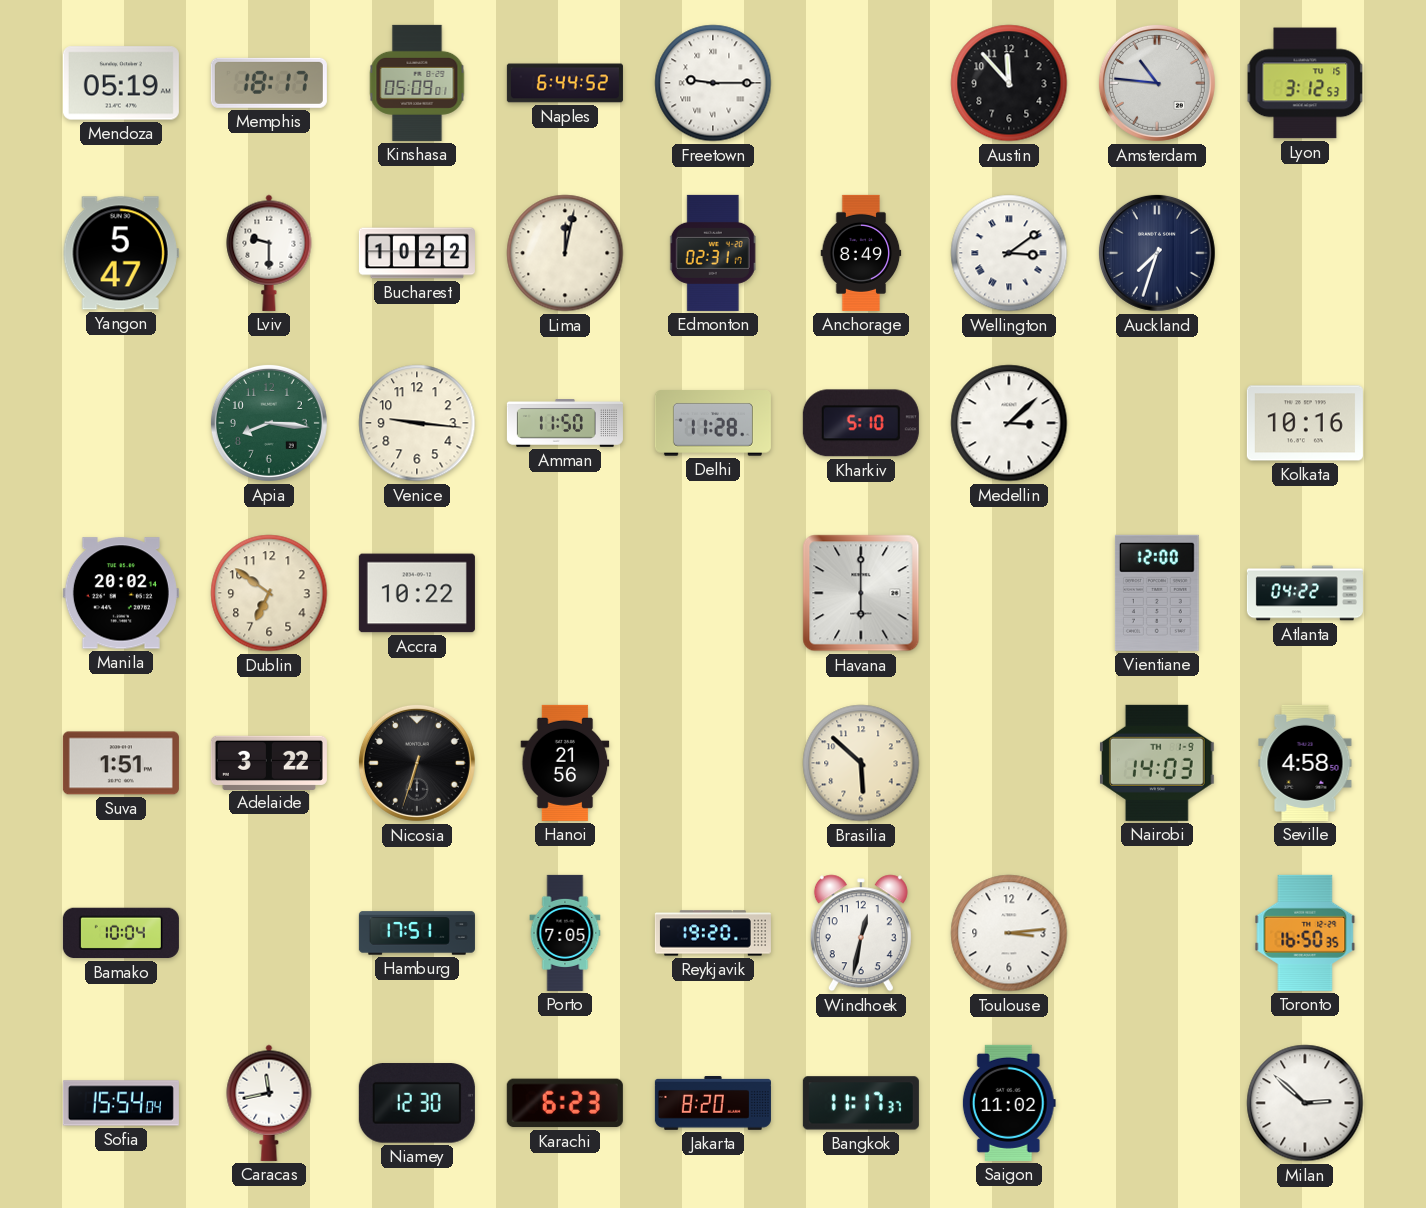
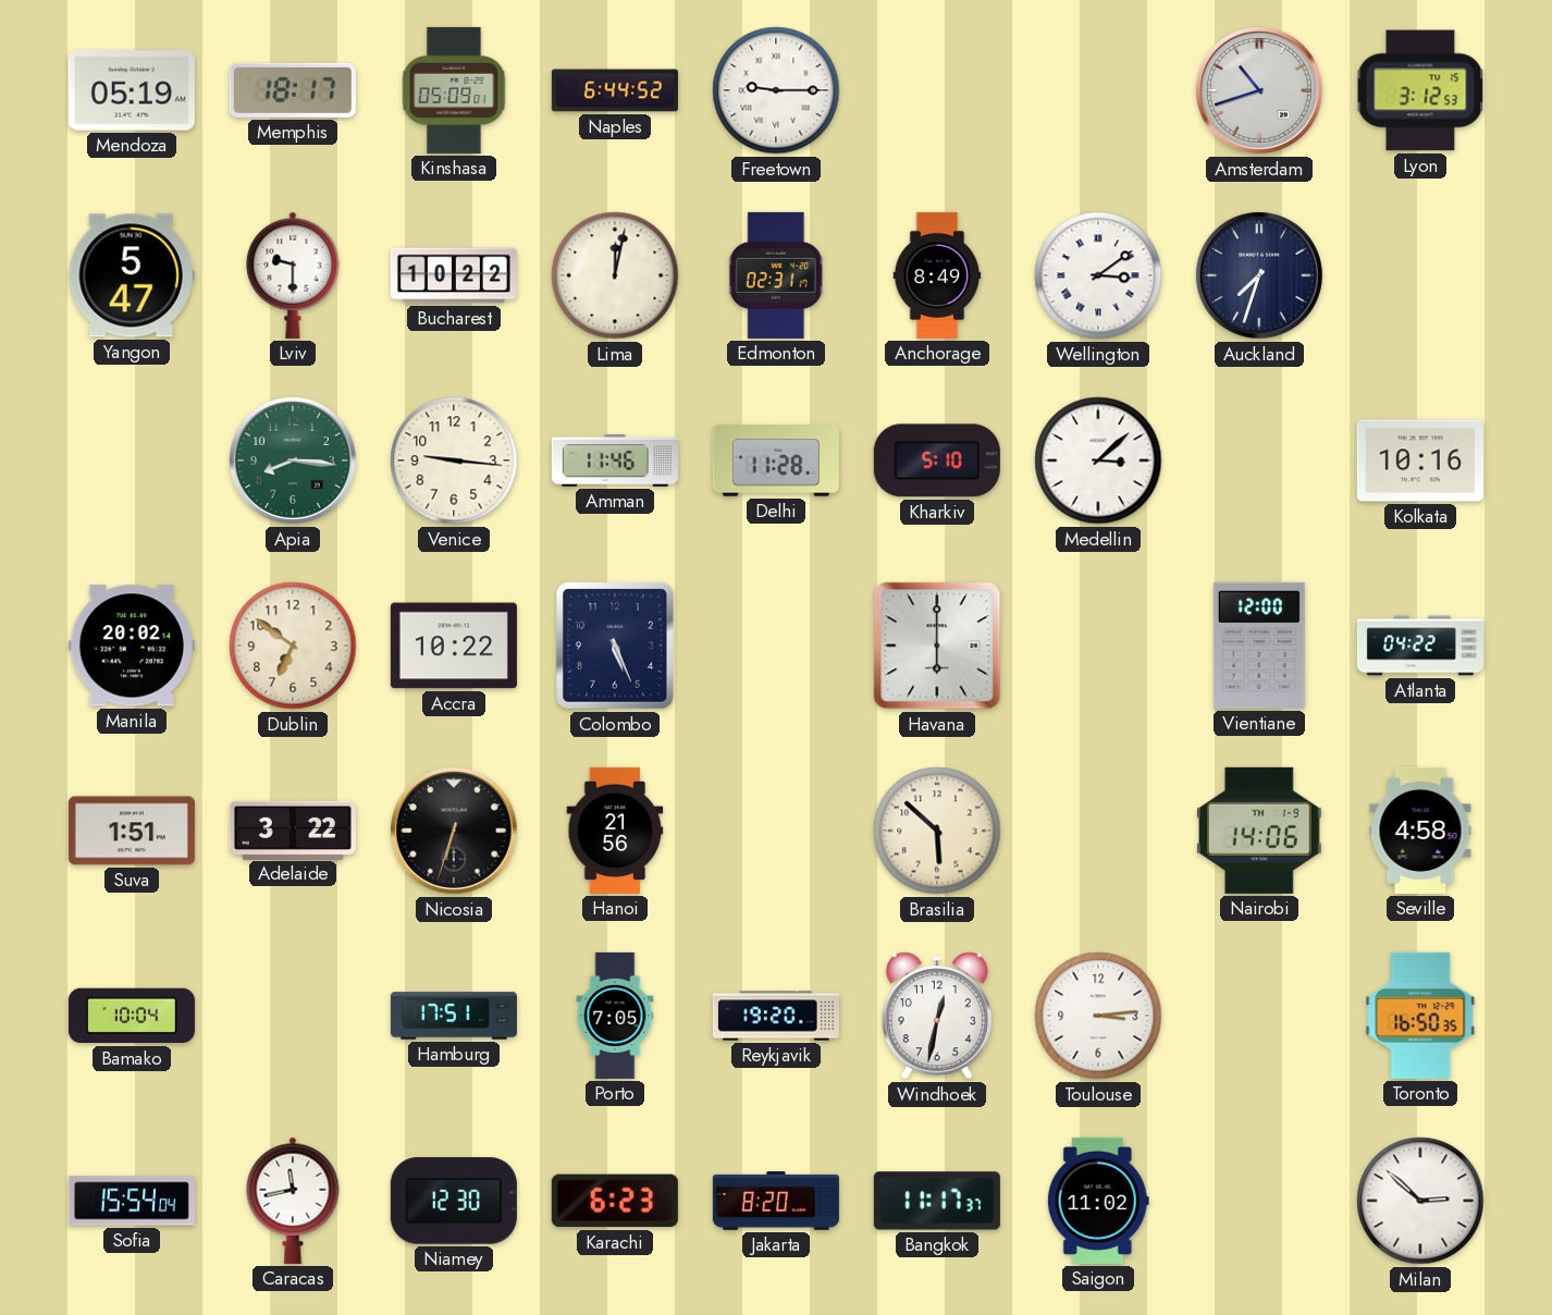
Austin: 11:53 -> none (1009, 83)
Amsterdam: 10:46 -> 10:42 (1259, 90)
Amman: 11:50 -> 11:46 (615, 462)
Colombo: none -> 5:26 (616, 647)
Nairobi: 14:03 -> 14:06 (1259, 831)
